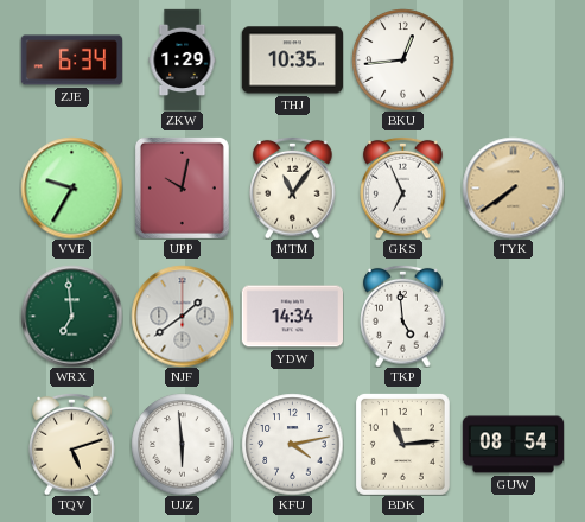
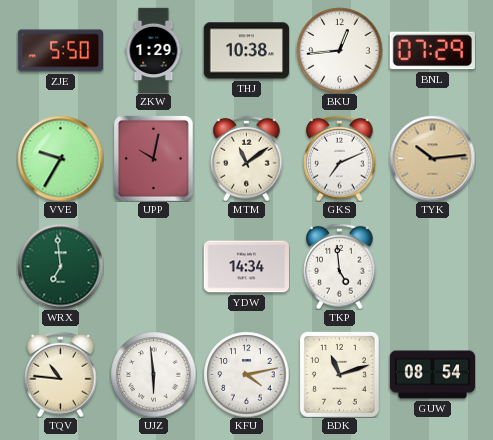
ZJE: 6:34 -> 5:50 (60, 51)
THJ: 10:35 -> 10:38 (246, 51)
BNL: none -> 07:29 (432, 51)
MTM: 11:06 -> 11:09 (247, 158)
GKS: 6:56 -> 7:11 (340, 158)
TYK: 7:39 -> 10:14 (432, 158)
NJF: 1:39 -> none (182, 316)
TQV: 5:12 -> 10:46 (61, 374)
BDK: 11:14 -> 11:12 (339, 374)
